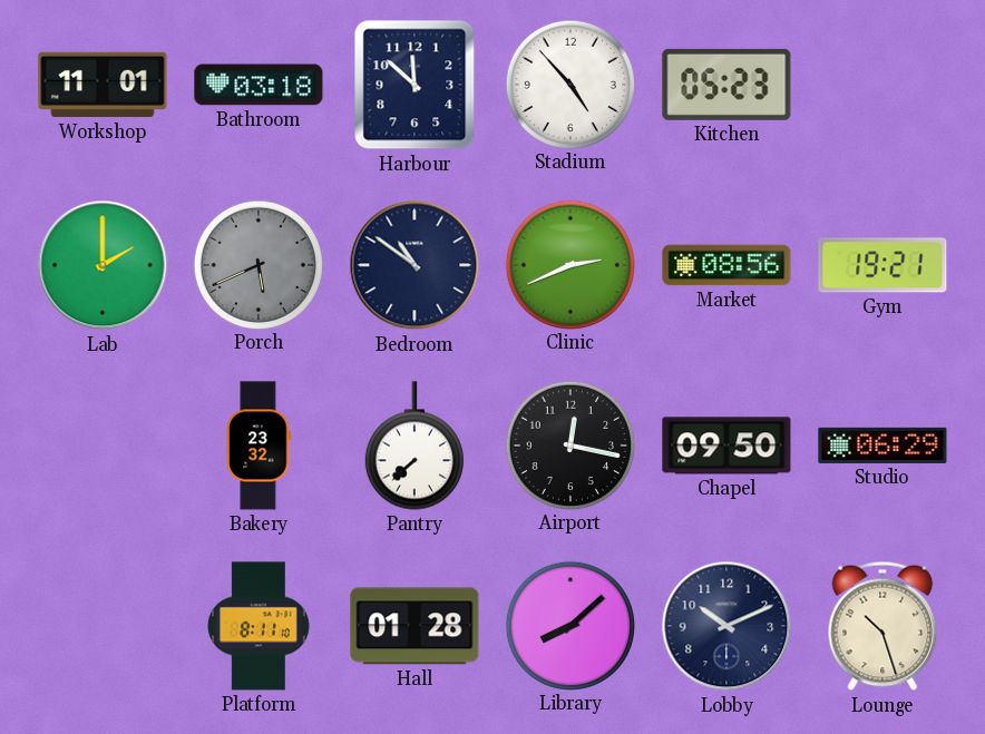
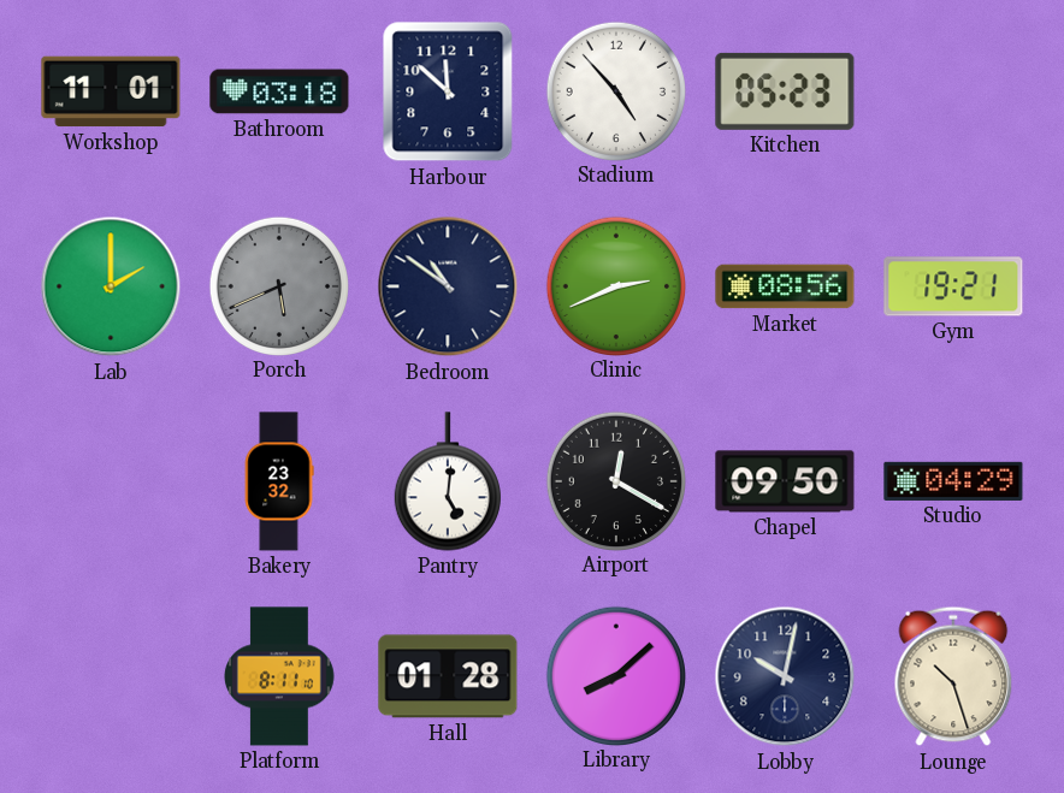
Pantry: 7:38 -> 5:01 (448, 481)
Airport: 12:17 -> 12:20 (615, 480)
Studio: 06:29 -> 04:29 (953, 481)
Lobby: 10:11 -> 10:02 (785, 676)
